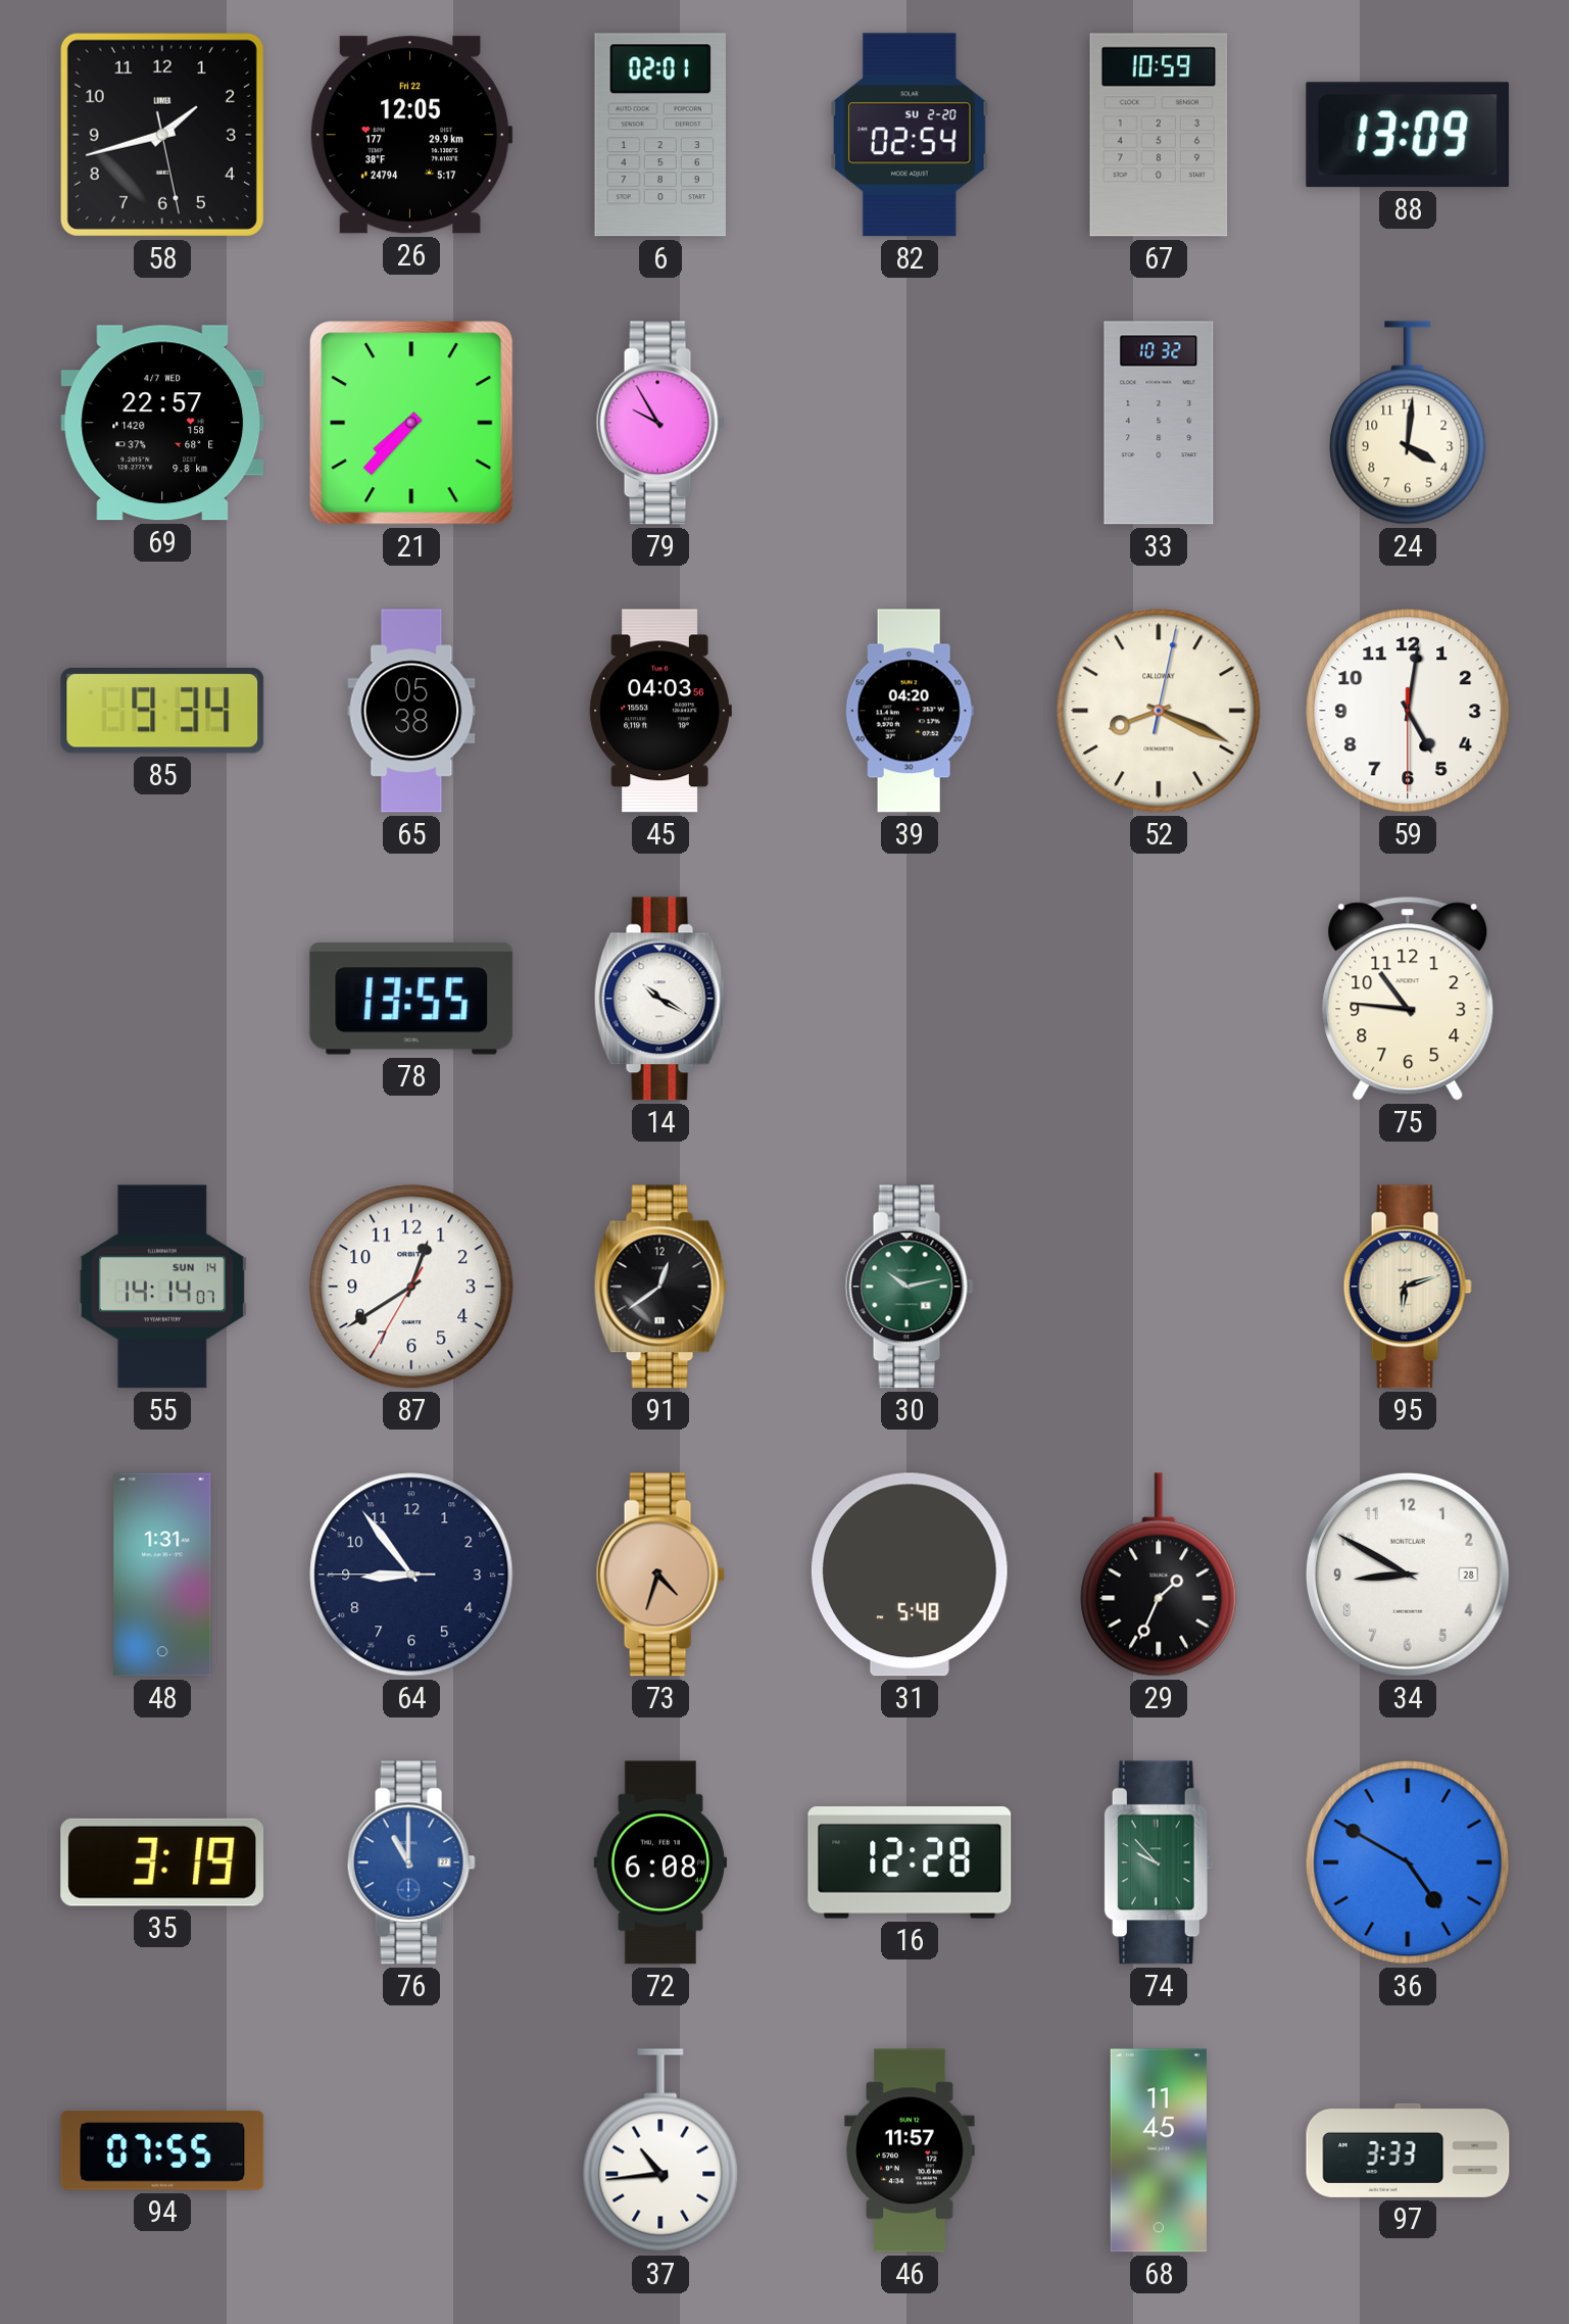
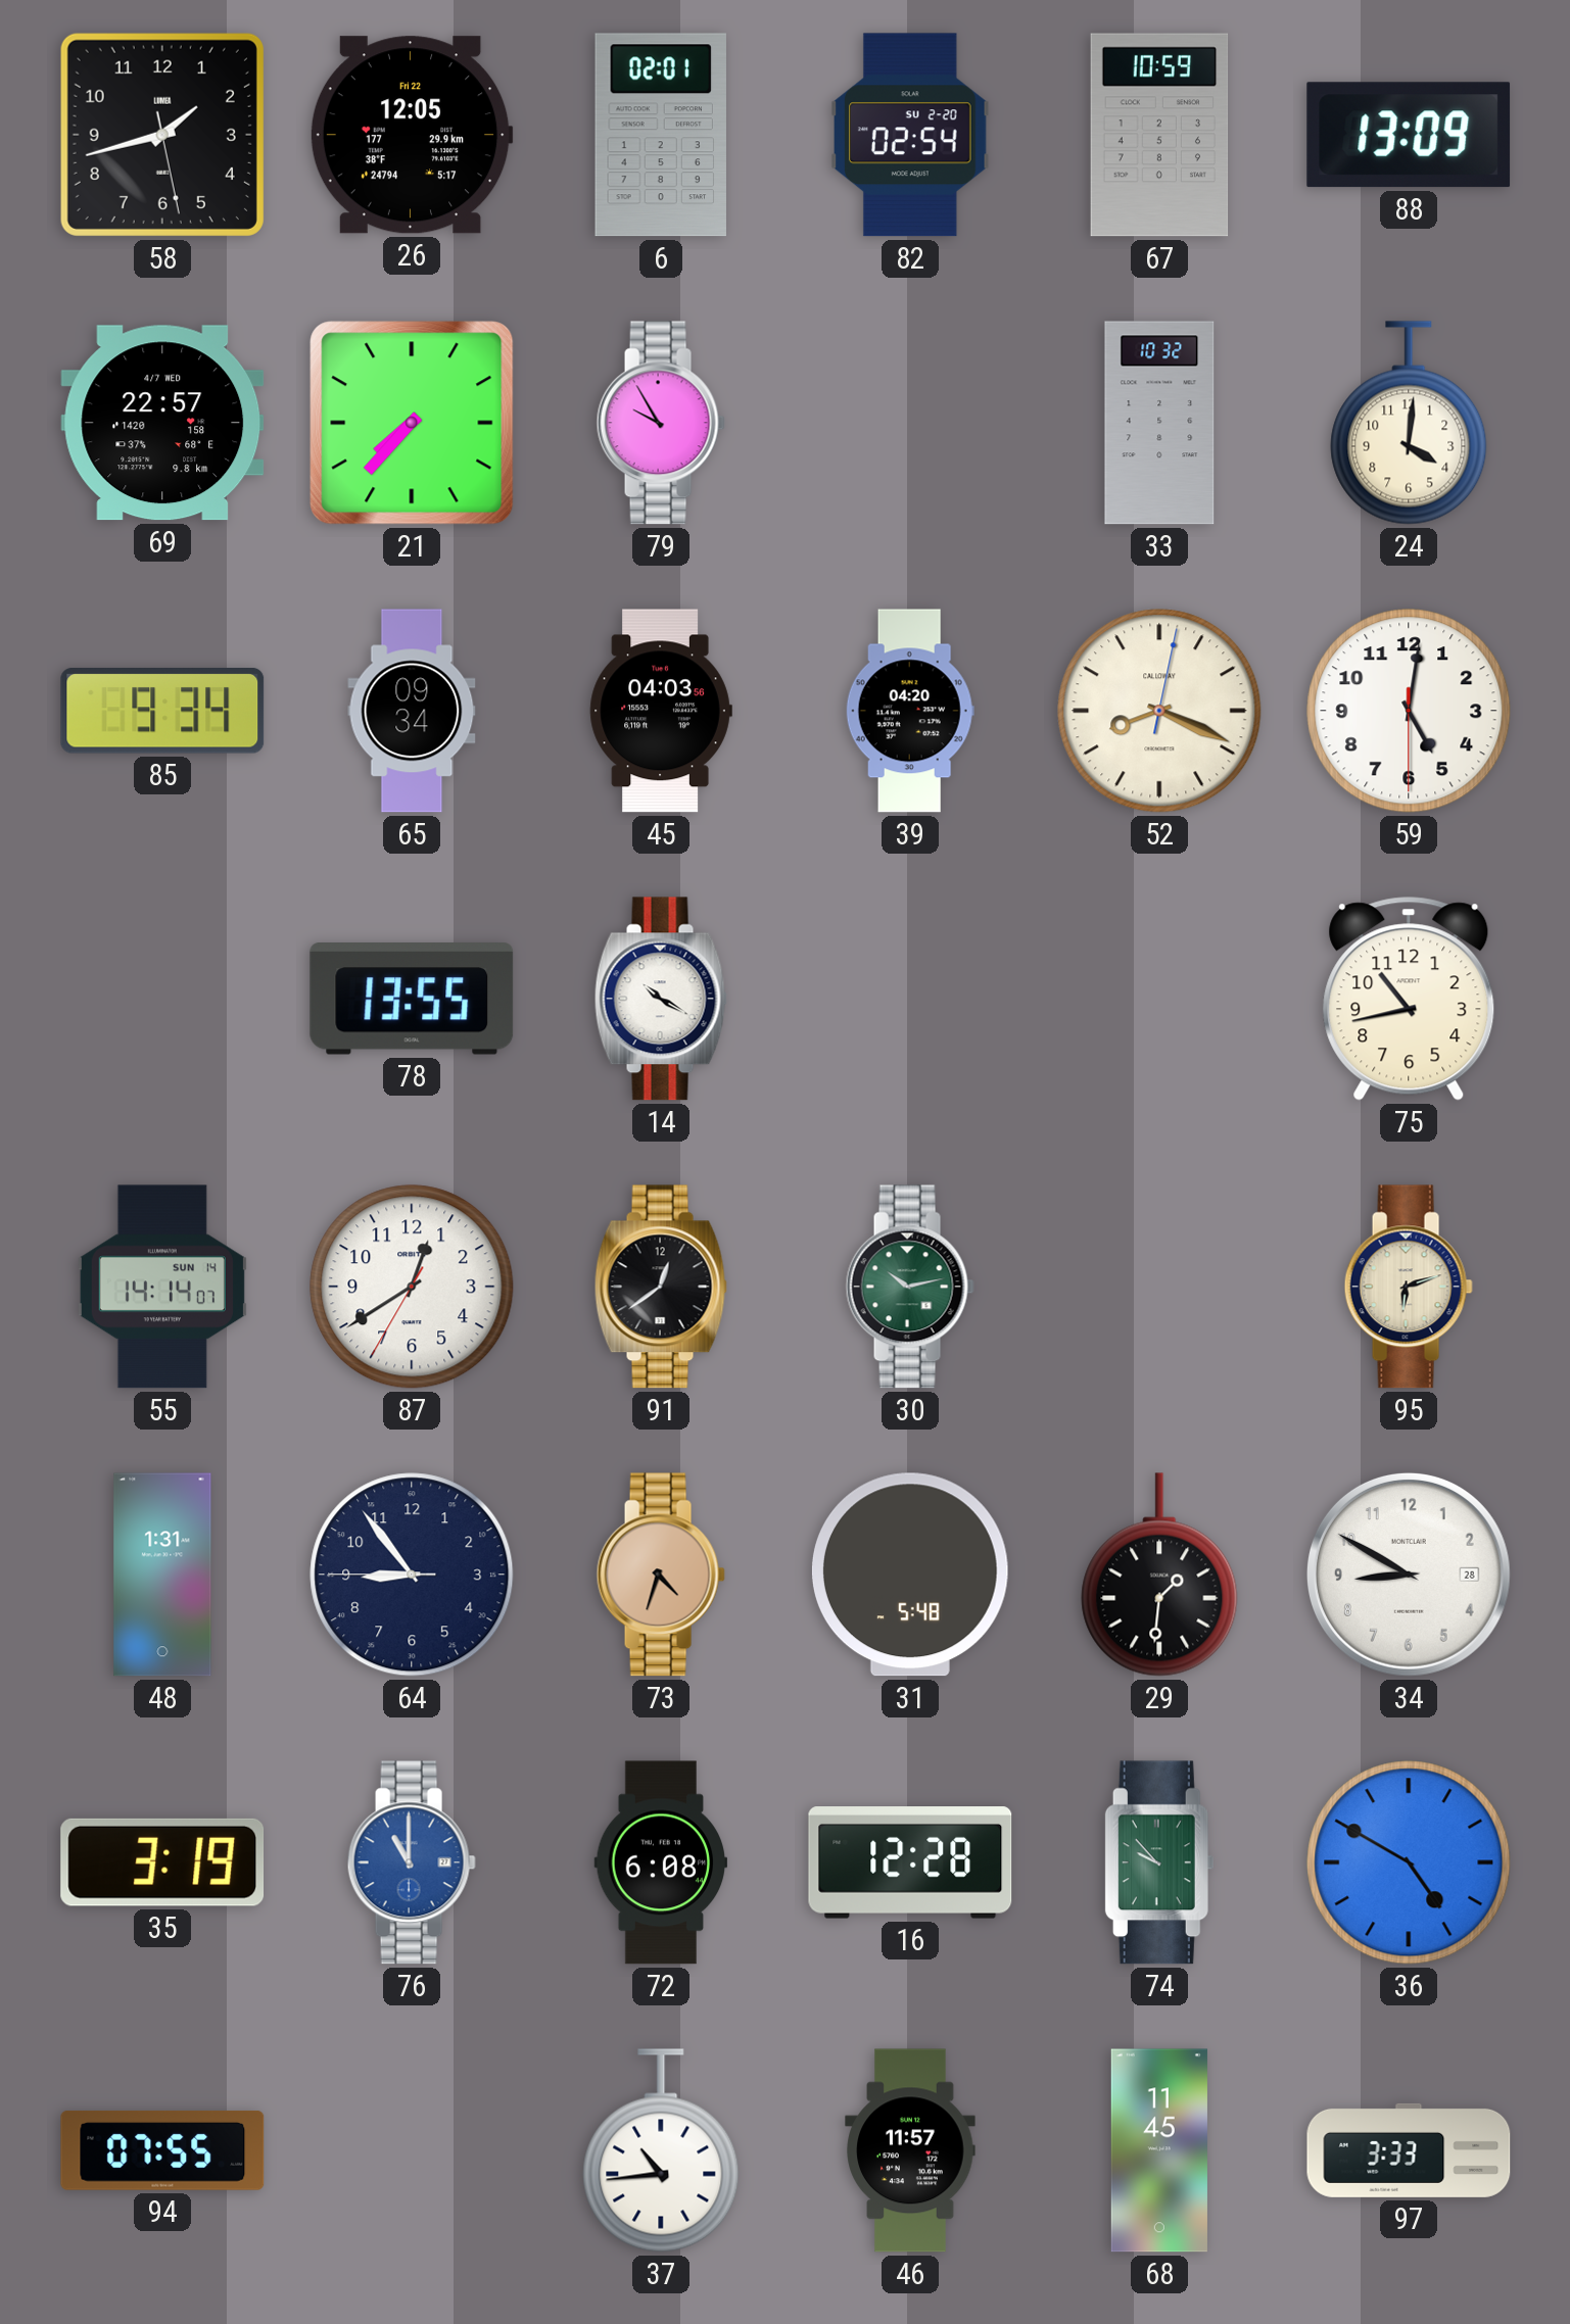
65: 05:38 -> 09:34 (412, 711)
75: 10:46 -> 10:43 (1409, 999)
29: 1:34 -> 1:31 (1159, 1575)
